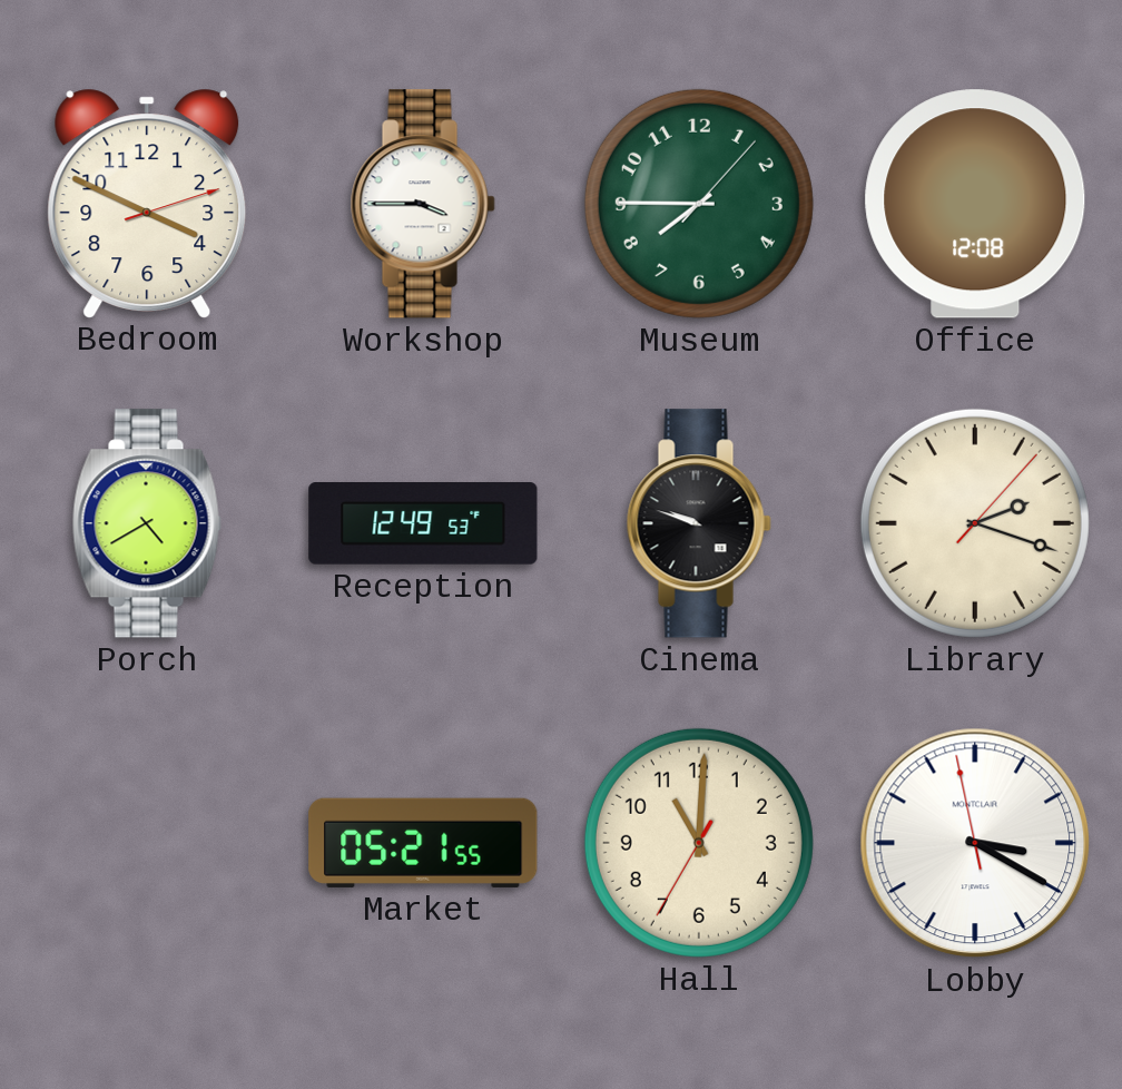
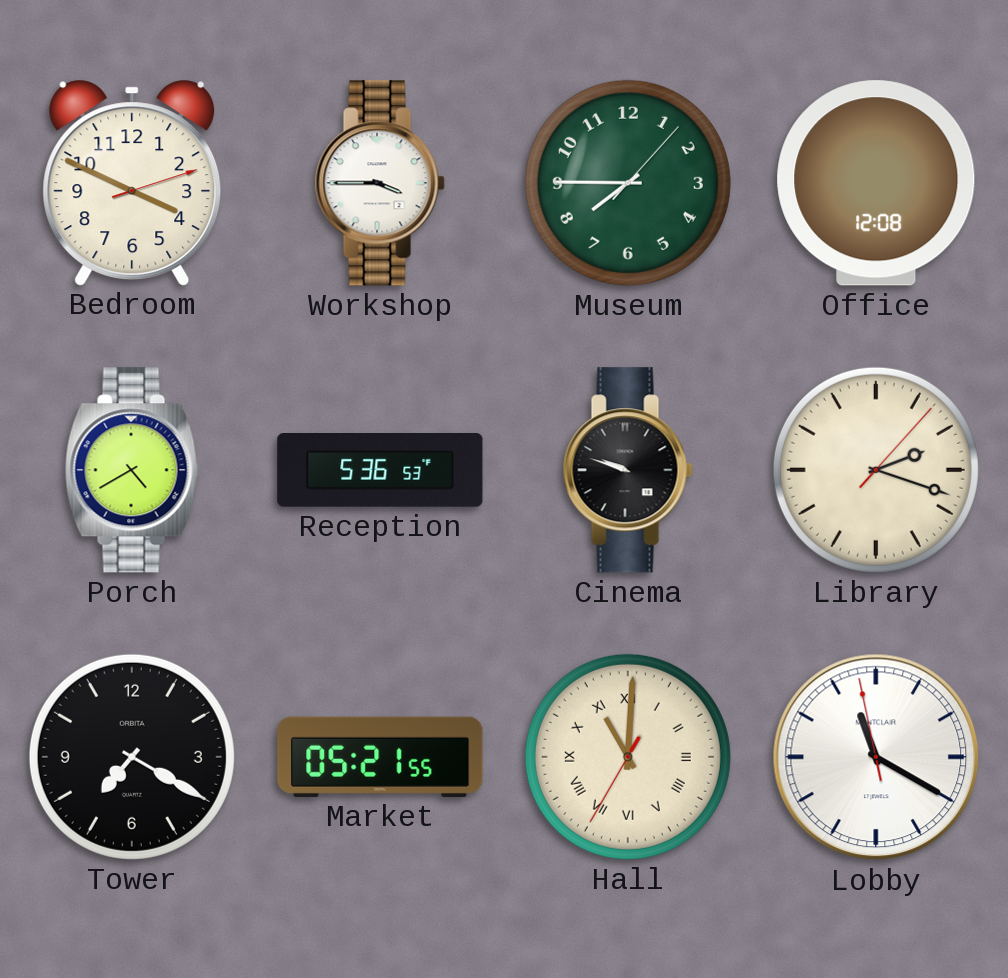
Reception: 12:49 -> 5:36 (380, 471)
Tower: none -> 7:20 (132, 757)
Hall numerals: Arabic -> Roman (628, 757)
Lobby: 3:19 -> 11:19 (876, 757)
